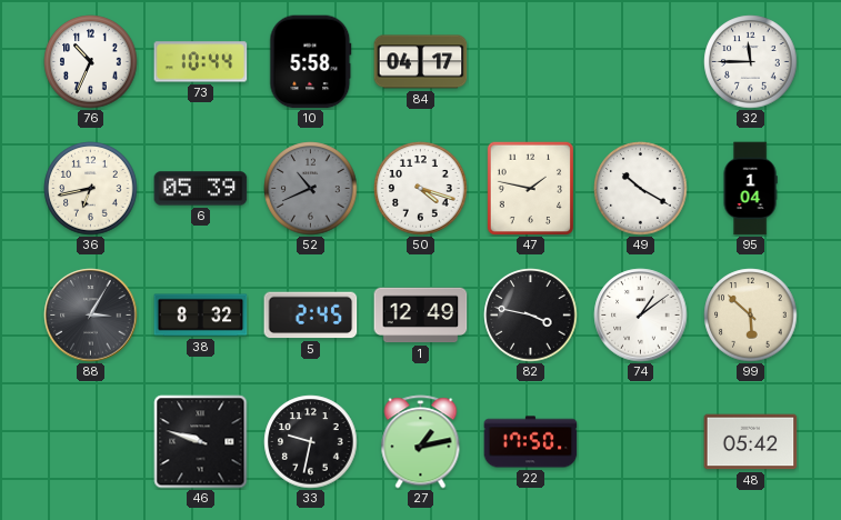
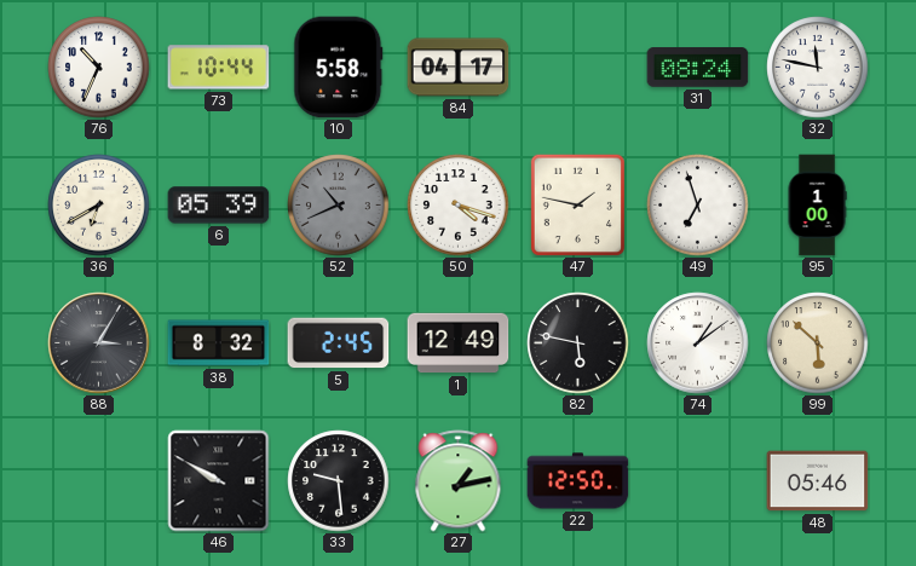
31: none -> 08:24 (698, 68)
32: 11:45 -> 11:47 (818, 68)
36: 6:43 -> 6:40 (99, 206)
49: 10:20 -> 6:57 (698, 206)
95: 1:04 -> 1:00 (817, 206)
82: 3:47 -> 5:47 (578, 343)
46: 9:48 -> 9:50 (219, 481)
33: 9:32 -> 9:29 (339, 481)
22: 17:50 -> 12:50 (578, 481)
48: 05:42 -> 05:46 (818, 481)
